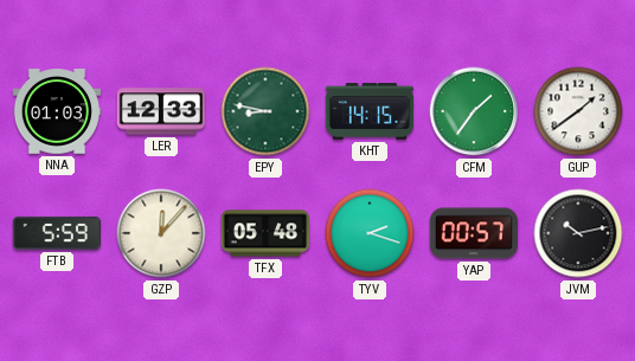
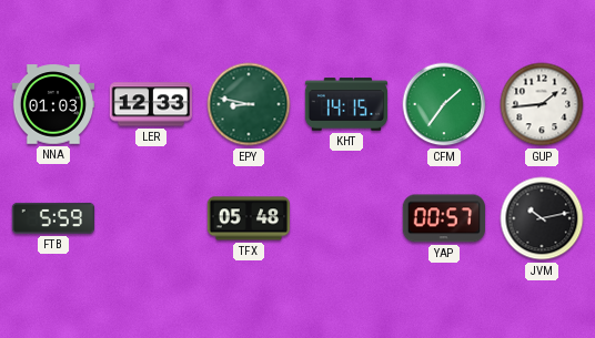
GUP: 1:39 -> 1:44 (542, 104)
GZP: 12:07 -> none (161, 233)
TYV: 2:18 -> none (370, 233)
